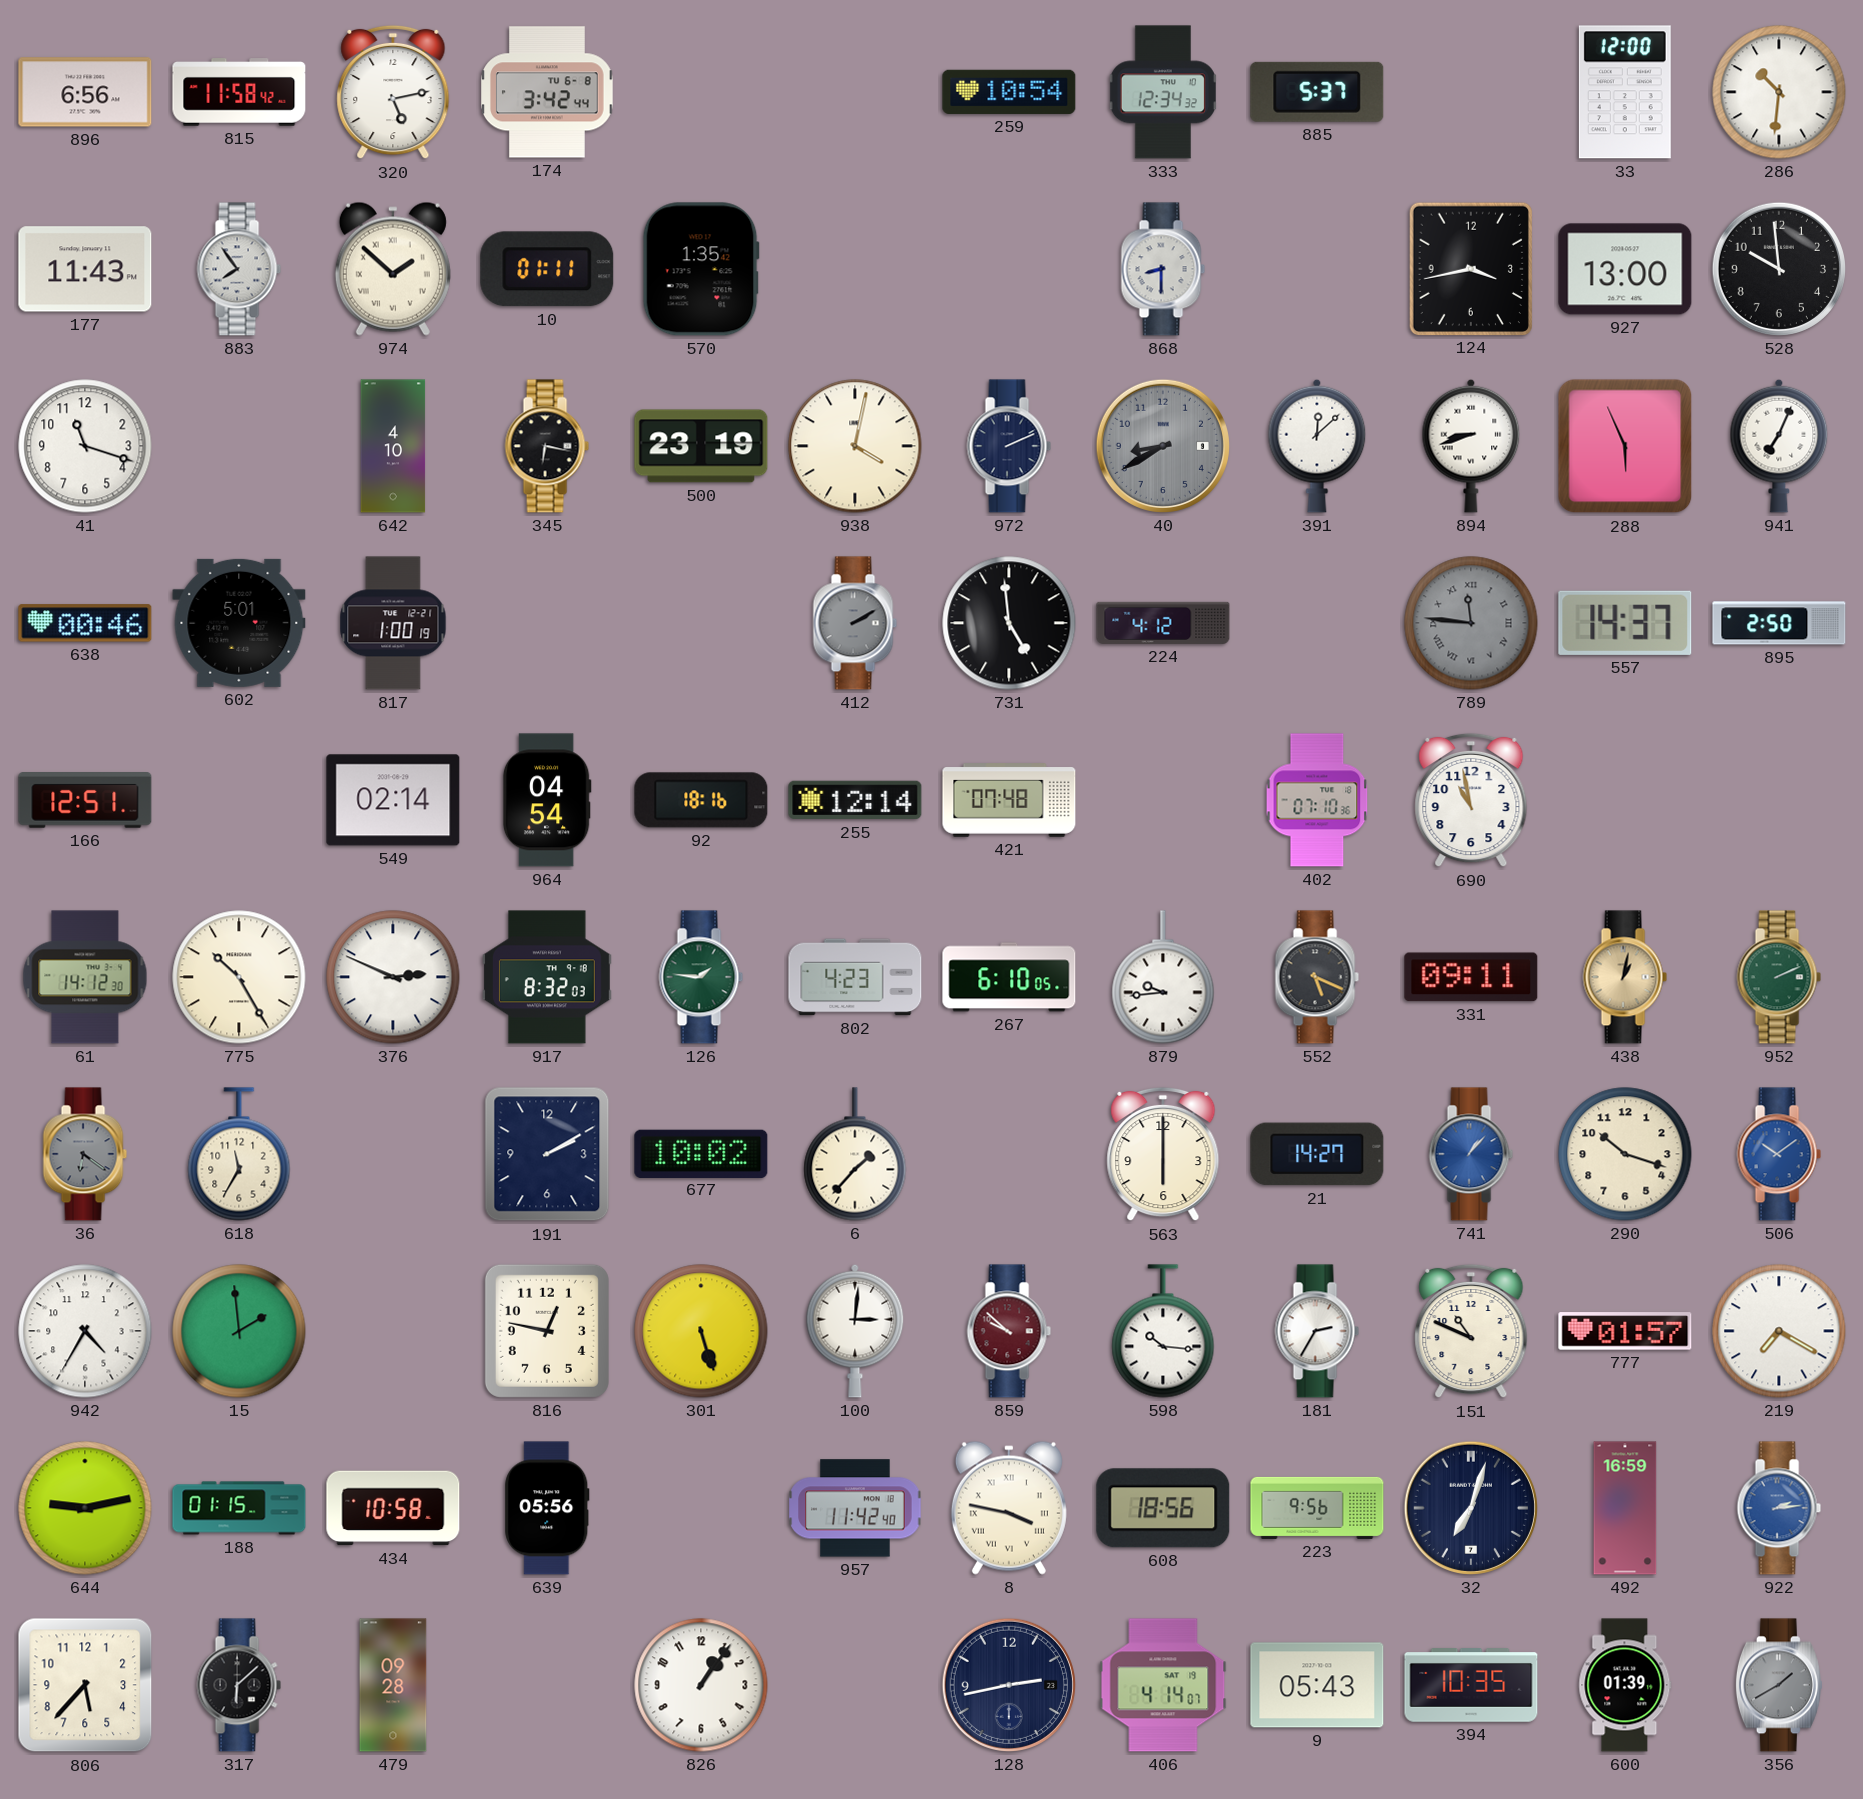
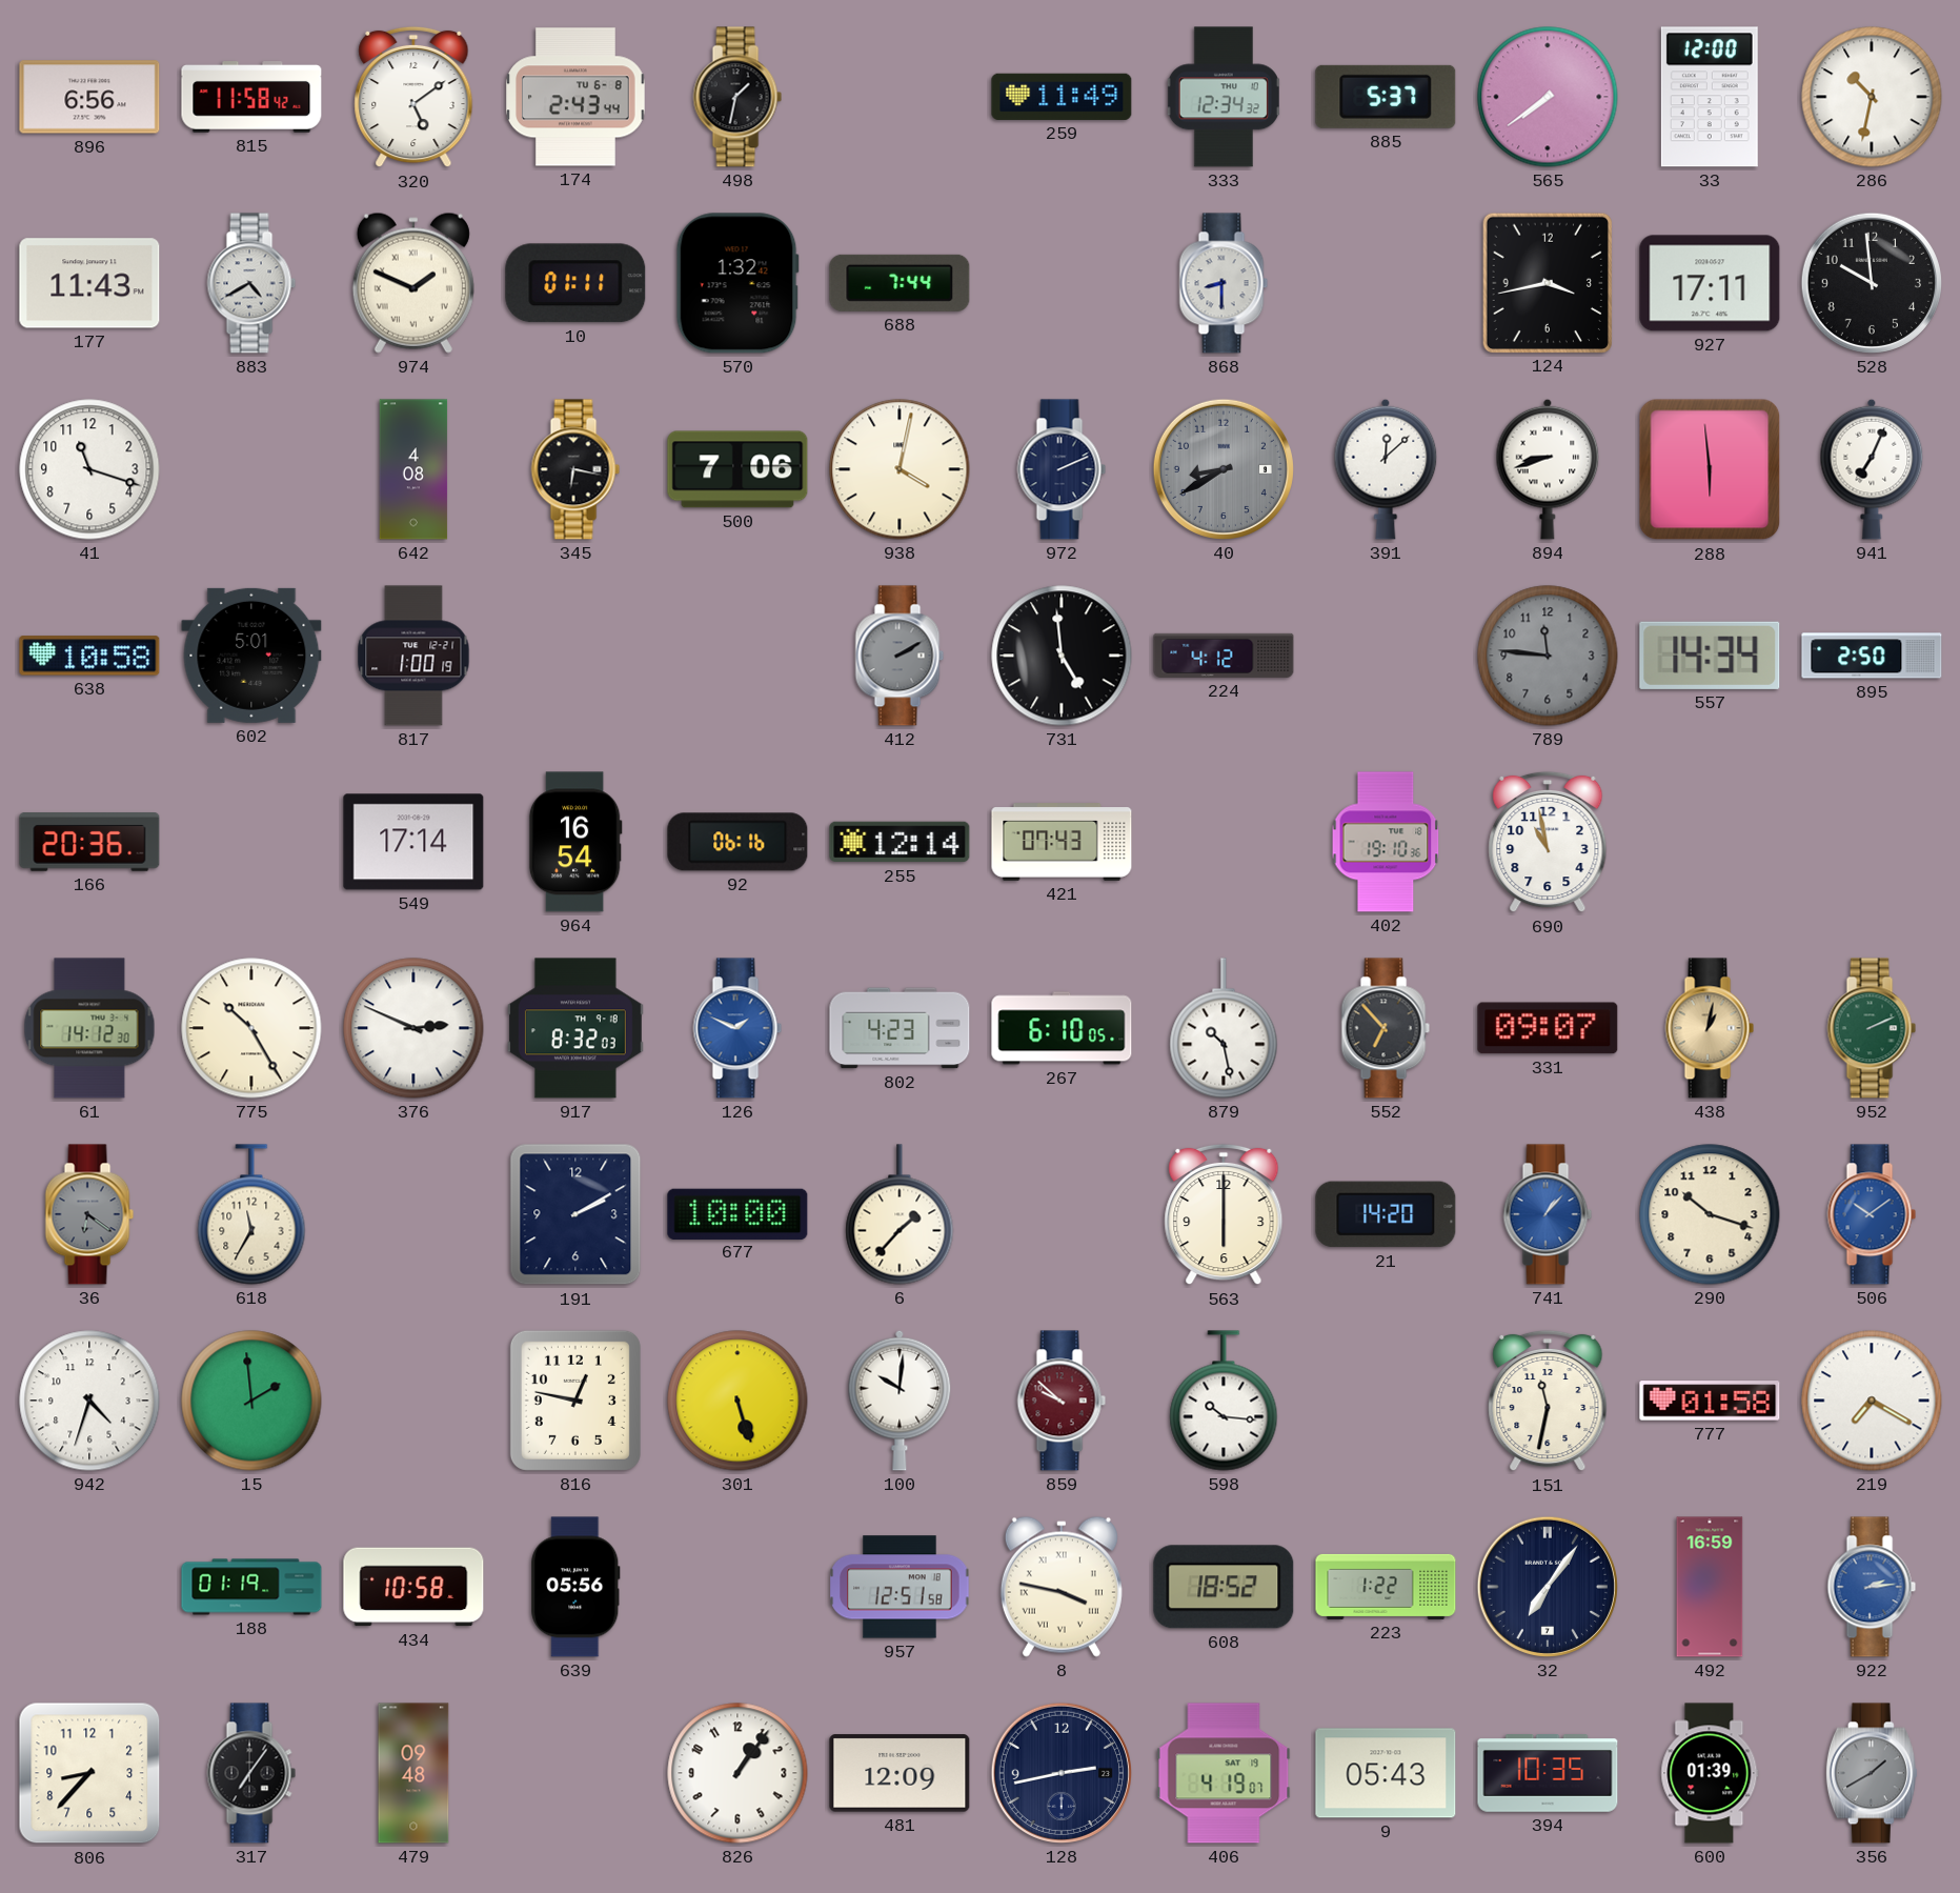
320: 5:13 -> 5:09 (413, 97)
174: 3:42 -> 2:43 (575, 97)
498: none -> 1:32 (737, 97)
259: 10:54 -> 11:49 (1062, 97)
565: none -> 7:39 (1548, 97)
286: 10:31 -> 10:32 (1872, 97)
883: 7:54 -> 4:40 (251, 283)
974: 1:52 -> 1:49 (413, 283)
570: 1:35 -> 1:32 (737, 283)
688: none -> 7:44 (900, 283)
927: 13:00 -> 17:11 (1710, 283)
642: 4:10 -> 4:08 (413, 469)
500: 23:19 -> 7:06 (737, 469)
288: 5:56 -> 5:59 (1710, 469)
638: 00:46 -> 10:58 (89, 656)
789 numerals: Roman -> Arabic (1548, 656)
557: 14:37 -> 14:34 (1710, 656)
166: 12:51 -> 20:36 (89, 843)
549: 02:14 -> 17:14 (413, 842)
964: 04:54 -> 16:54 (575, 842)
92: 18:16 -> 06:16 (737, 842)
421: 07:48 -> 07:43 (1062, 842)
402: 07:10 -> 19:10 (1386, 842)
126: 1:46 -> 1:49 (737, 1028)
126 dial: green -> blue (737, 1028)
879: 9:44 -> 10:28 (1224, 1028)
552: 5:19 -> 6:53 (1386, 1028)
331: 09:11 -> 09:07 (1548, 1028)
677: 10:02 -> 10:00 (737, 1213)
21: 14:27 -> 14:20 (1386, 1214)
942: 4:35 -> 4:33 (89, 1401)
100: 3:01 -> 10:01 (900, 1401)
181: 2:35 -> none (1317, 1331)
151: 10:49 -> 11:32 (1548, 1401)
777: 01:57 -> 01:58 (1710, 1401)
644: 9:13 -> none (85, 1508)
188: 01:15 -> 01:19 (251, 1587)
957: 11:42 -> 12:51 (900, 1587)
608: 18:56 -> 18:52 (1224, 1587)
223: 9:56 -> 1:22 (1386, 1587)
32: 7:03 -> 7:06 (1548, 1587)
806: 5:37 -> 8:37 (89, 1773)
317: 6:08 -> 7:06 (251, 1773)
479: 09:28 -> 09:48 (413, 1773)
481: none -> 12:09 (900, 1773)
406: 4:14 -> 4:19 (1224, 1773)
